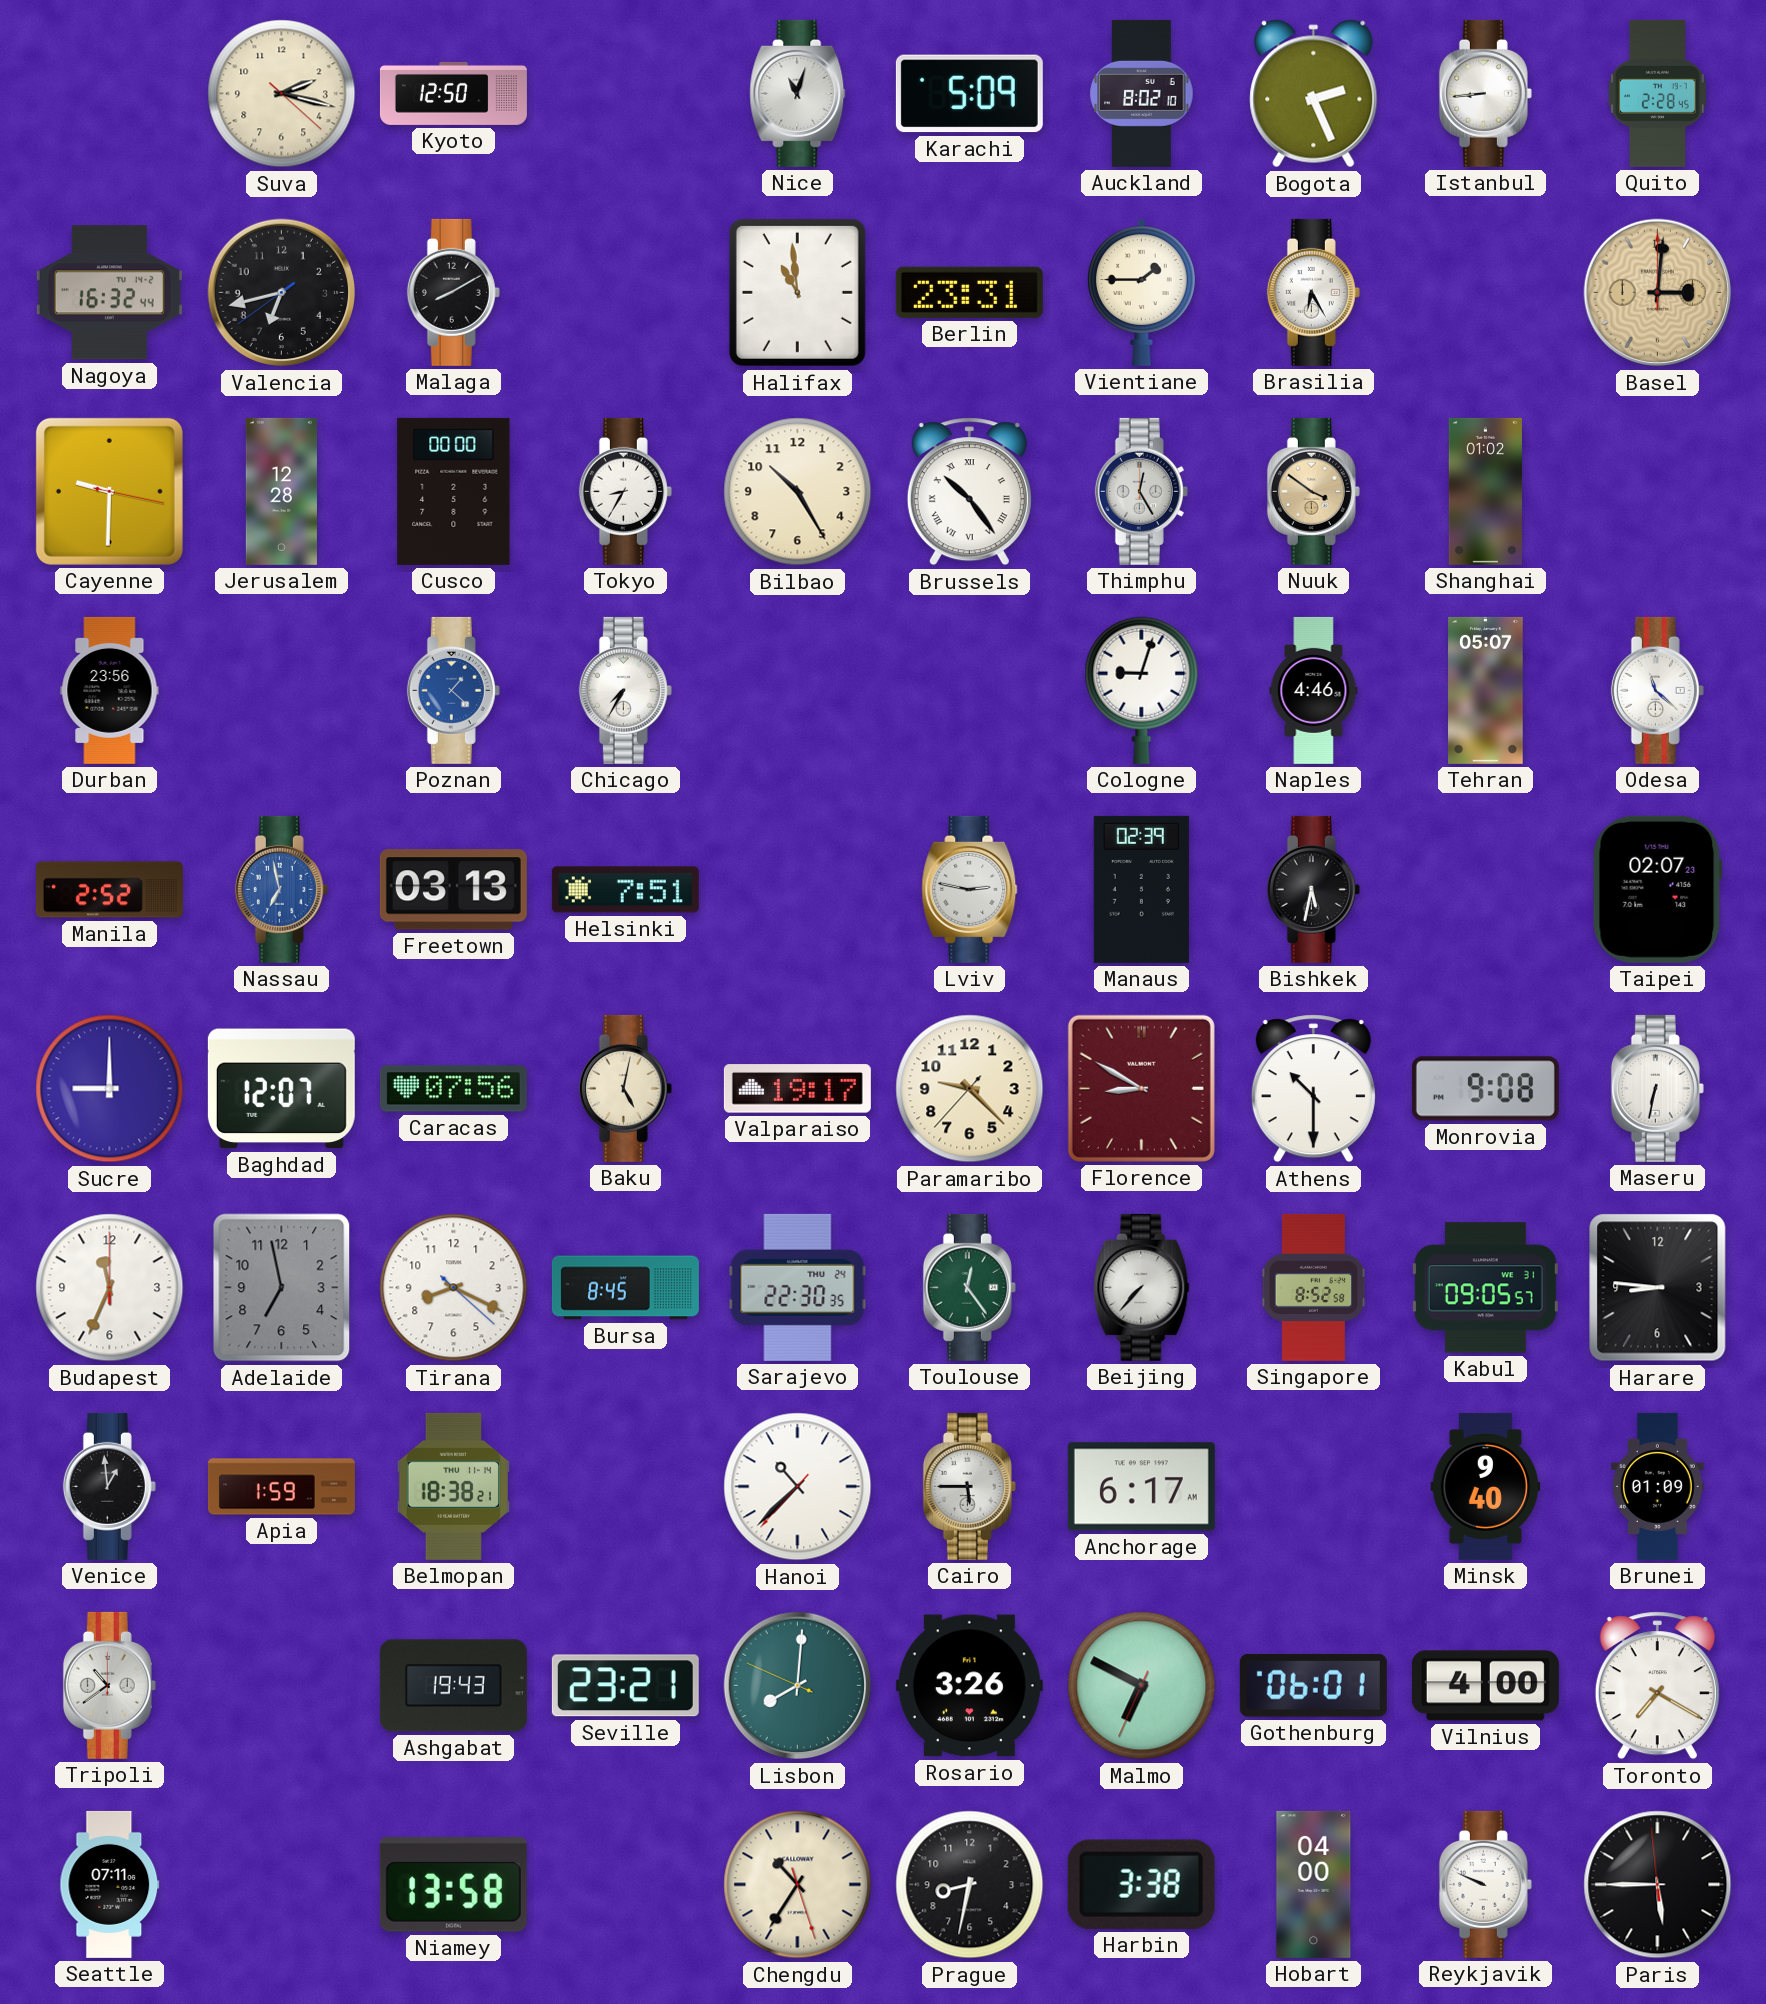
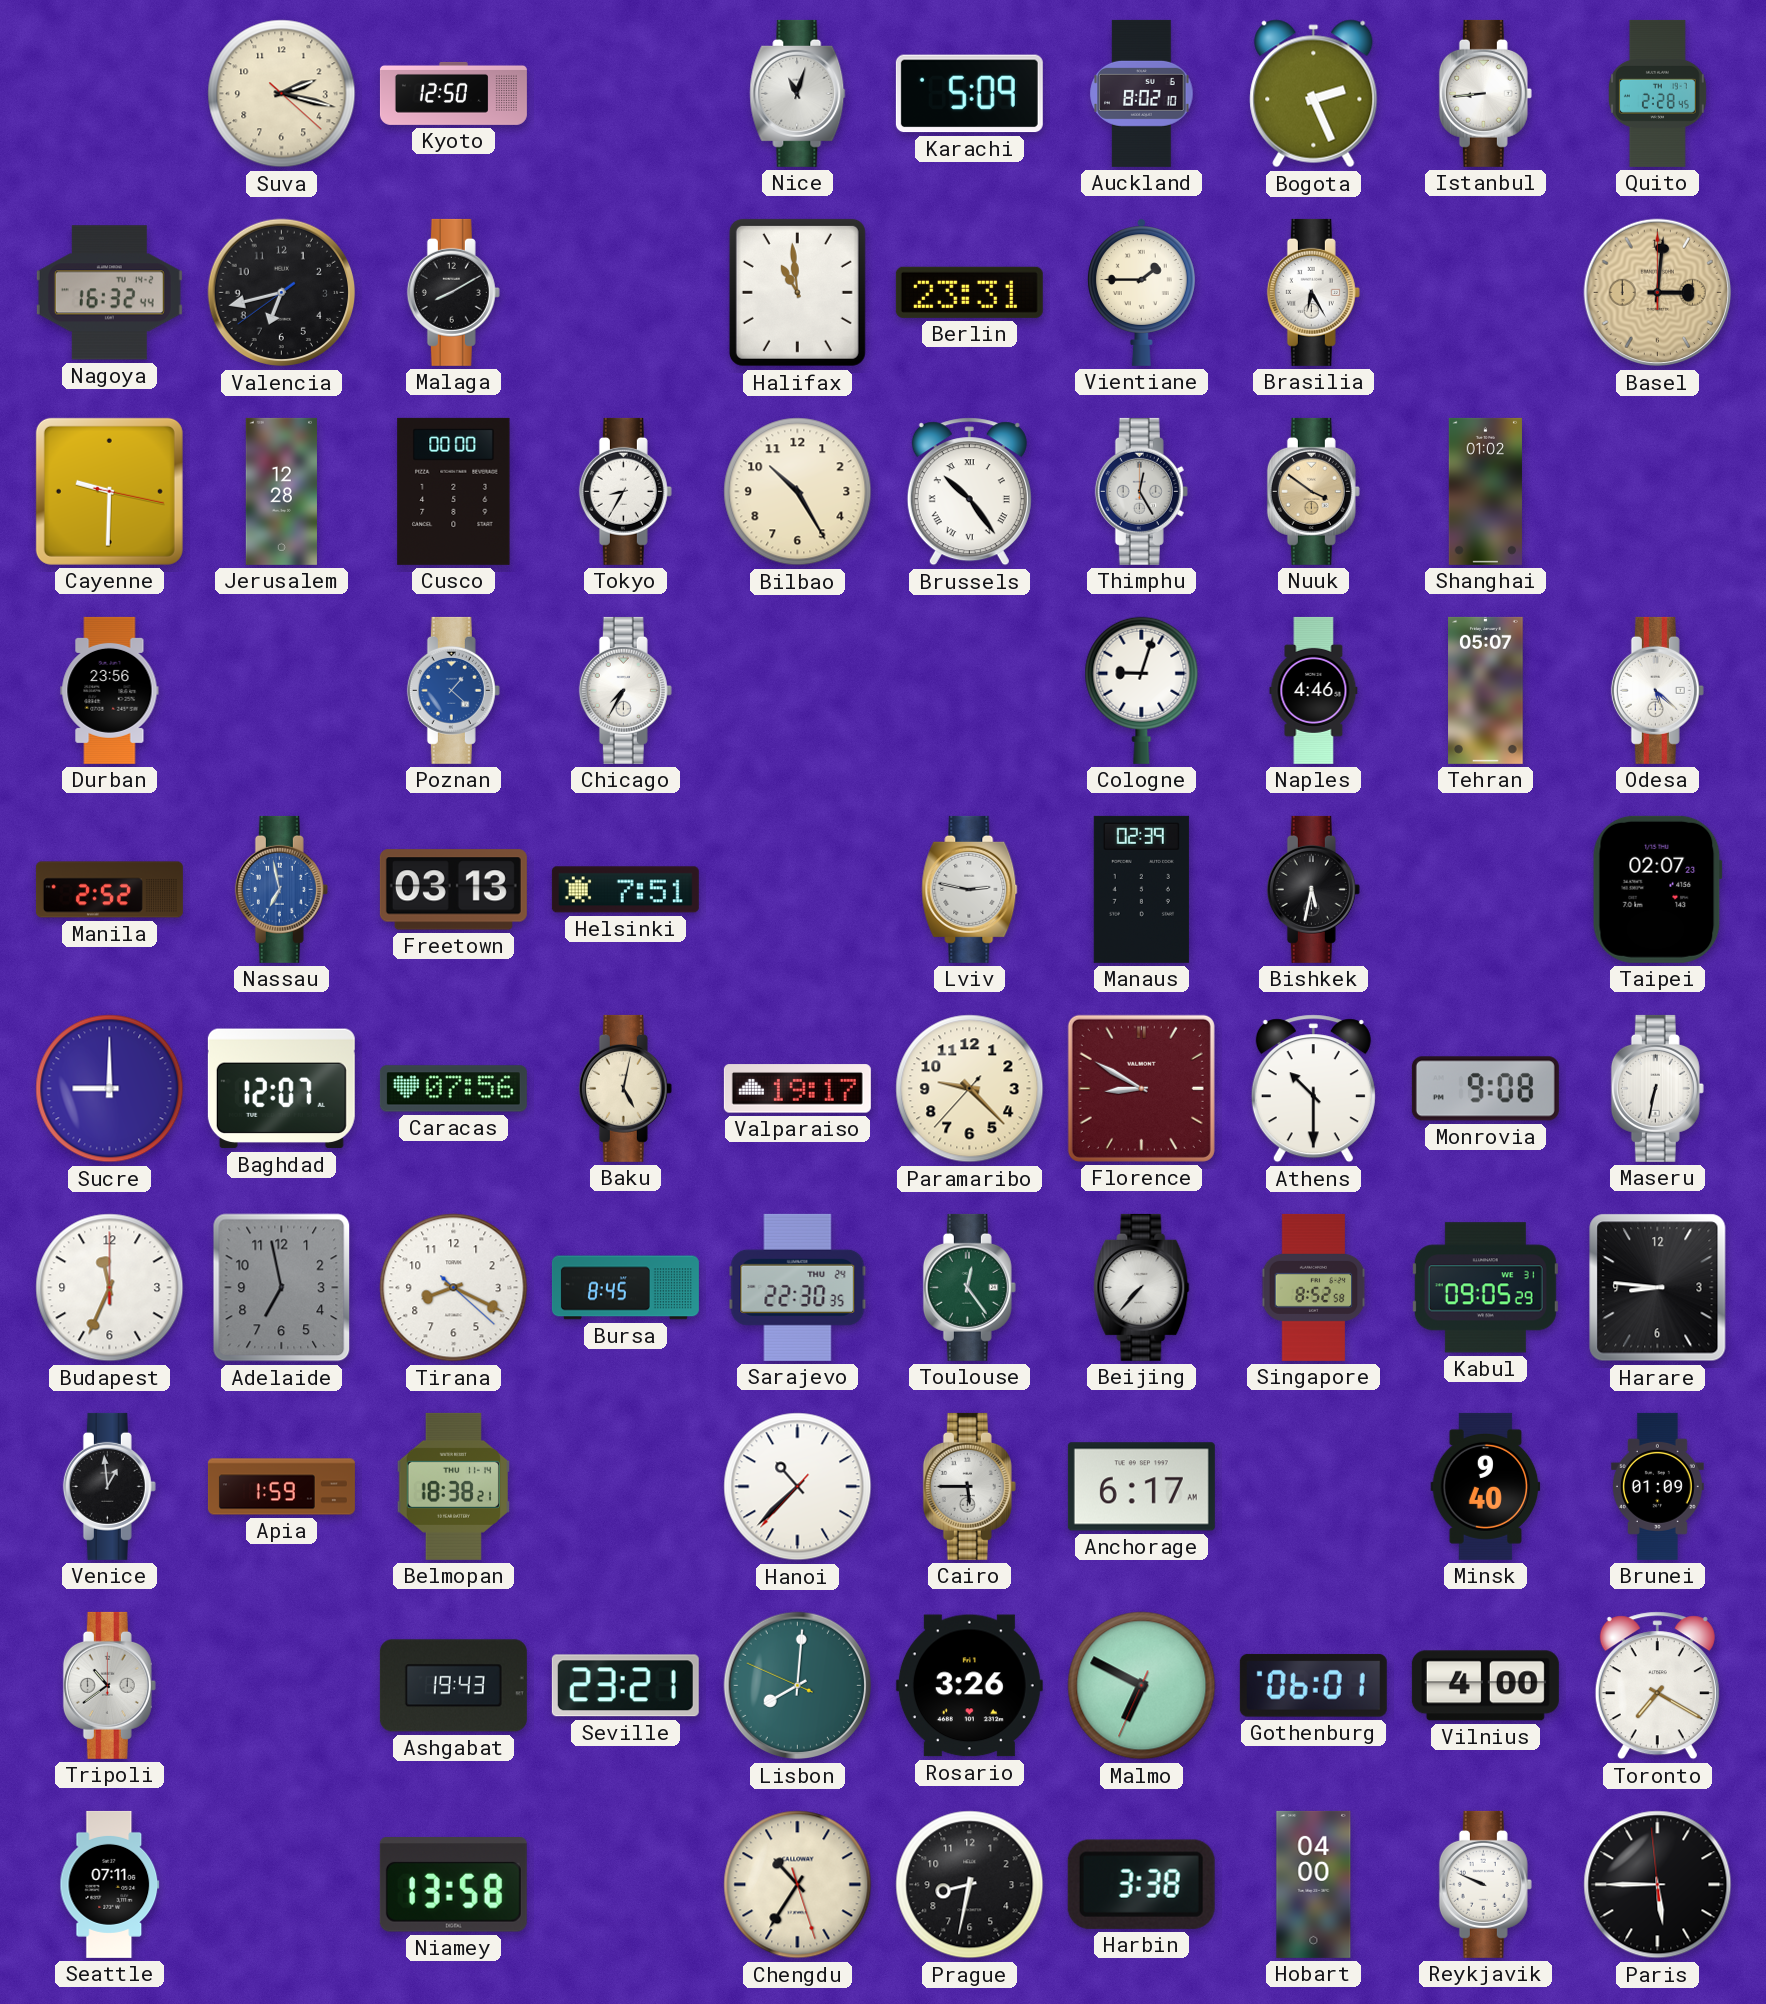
Odesa: 11:22 -> 5:22 (1657, 690)
Kabul: 09:05:57 -> 09:05:29 (1485, 1288)
